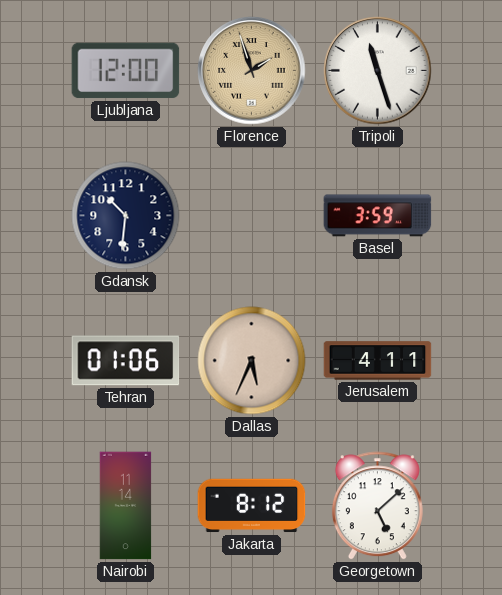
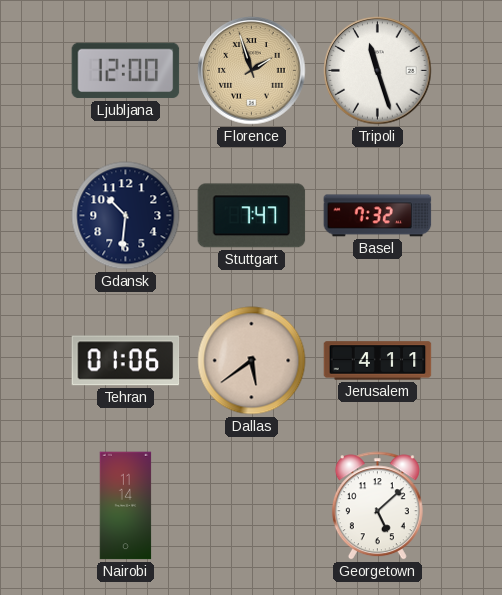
Stuttgart: none -> 7:47 (252, 216)
Basel: 3:59 -> 7:32 (378, 216)
Dallas: 5:34 -> 5:39 (252, 361)
Jakarta: 8:12 -> none (252, 506)
